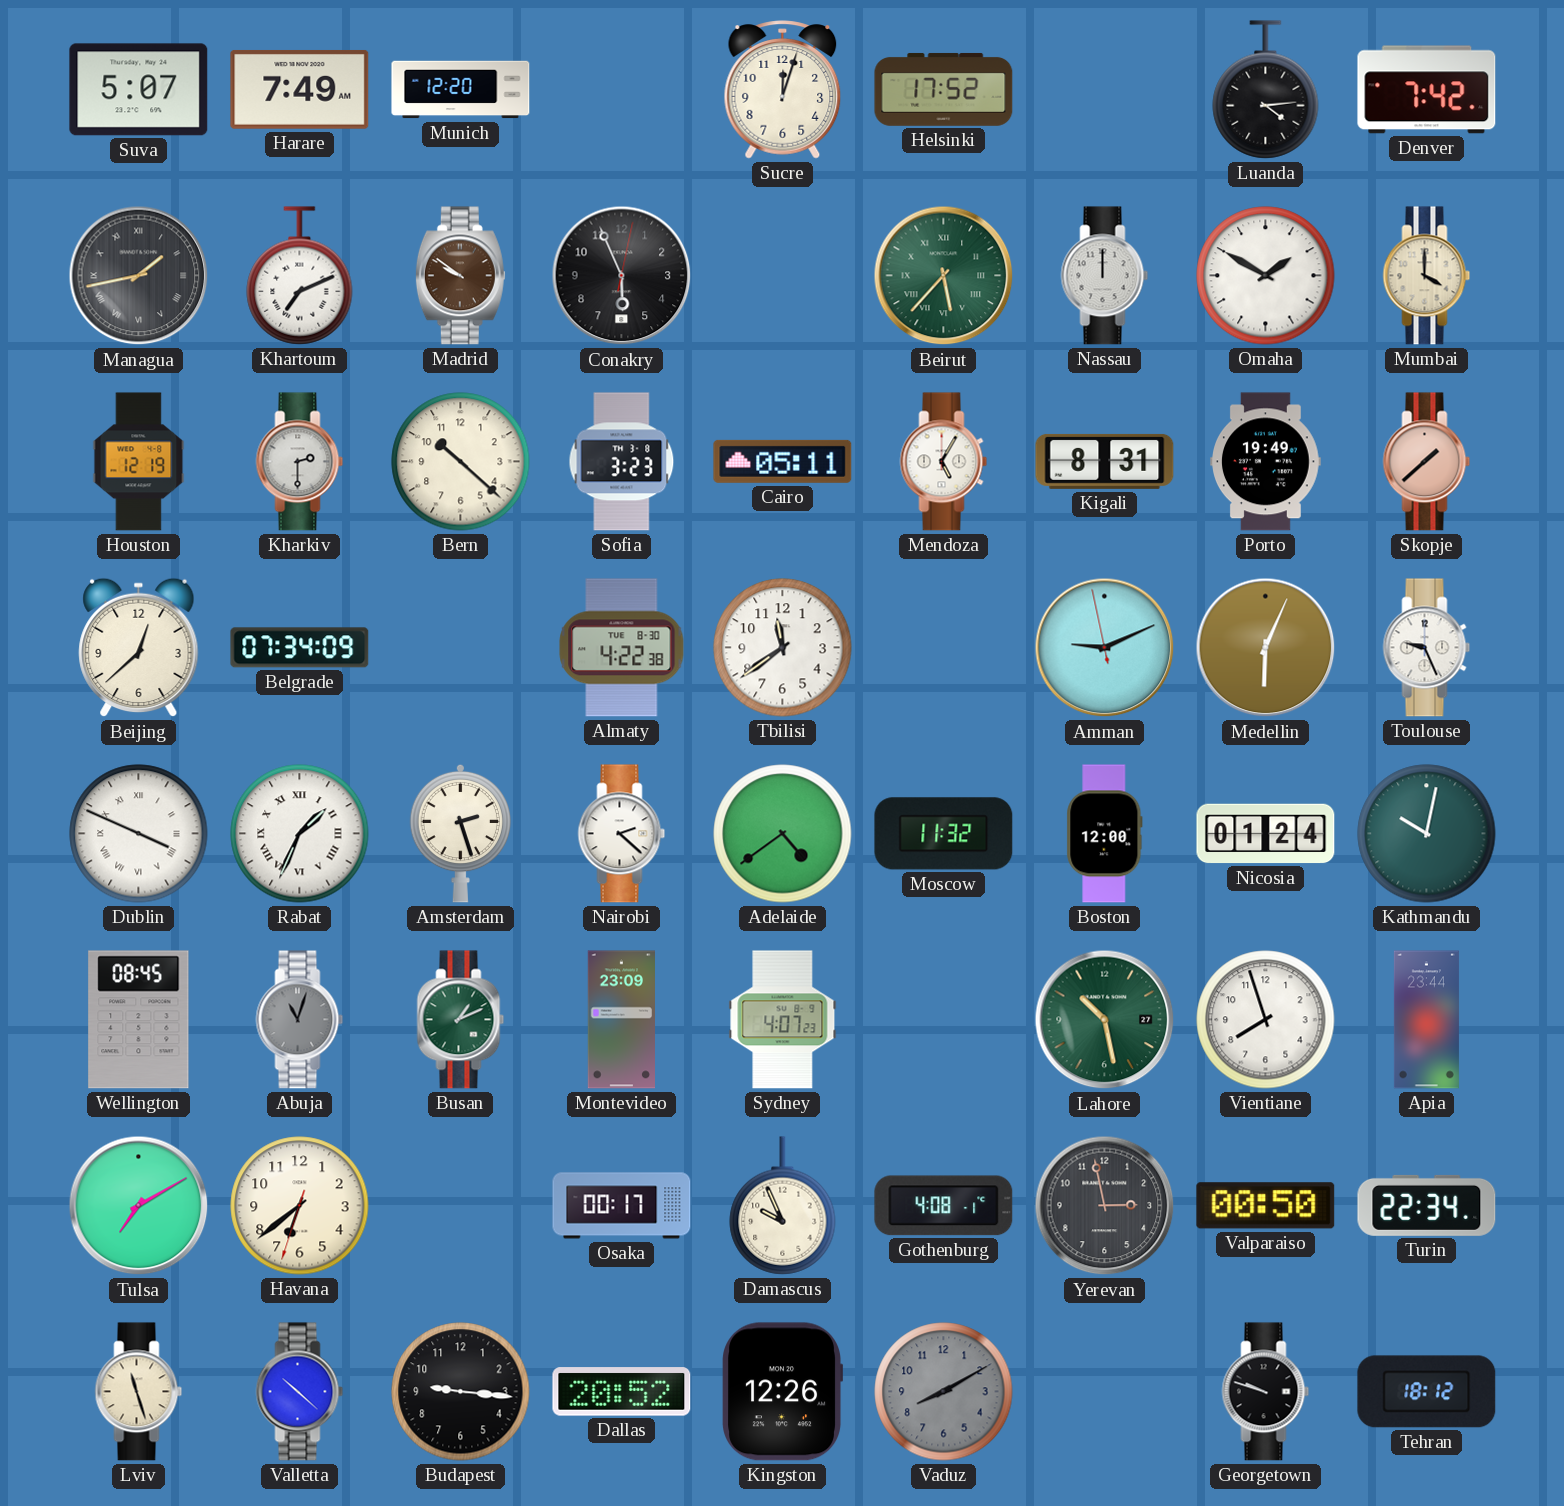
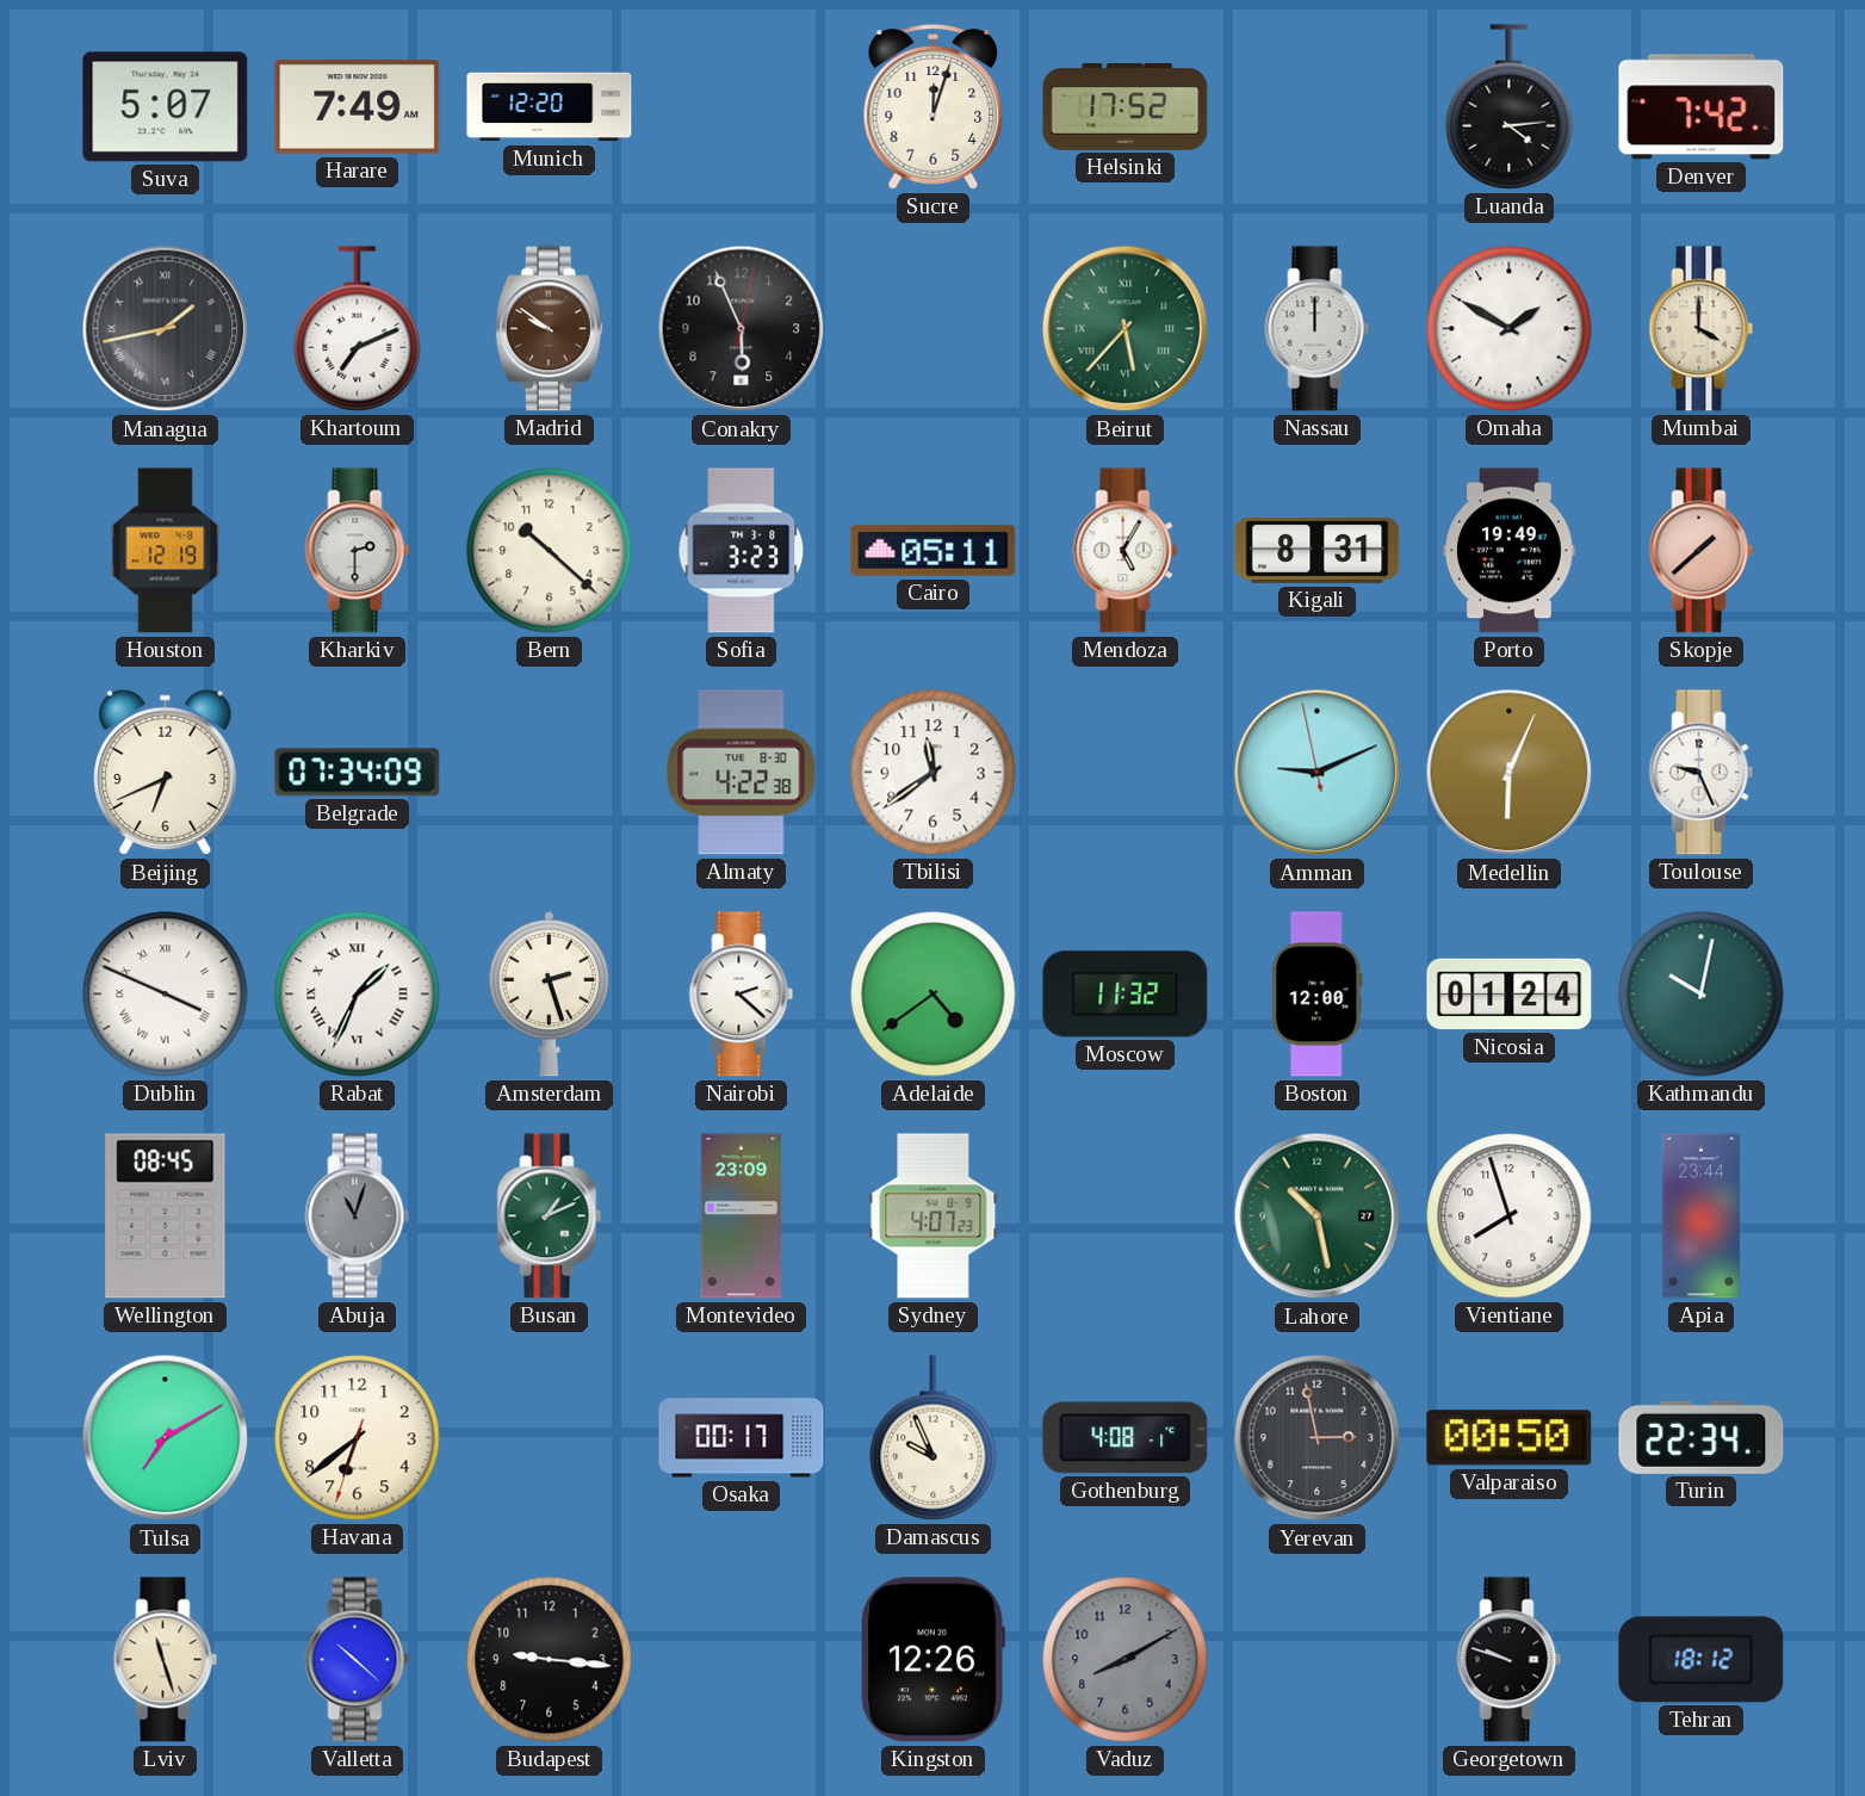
Beijing: 12:38 -> 6:41 (166, 773)
Dallas: 20:52 -> none (622, 1392)
